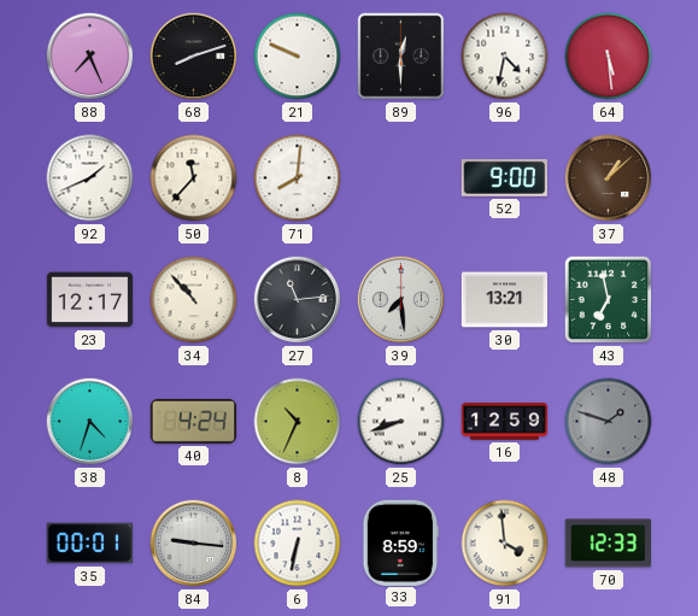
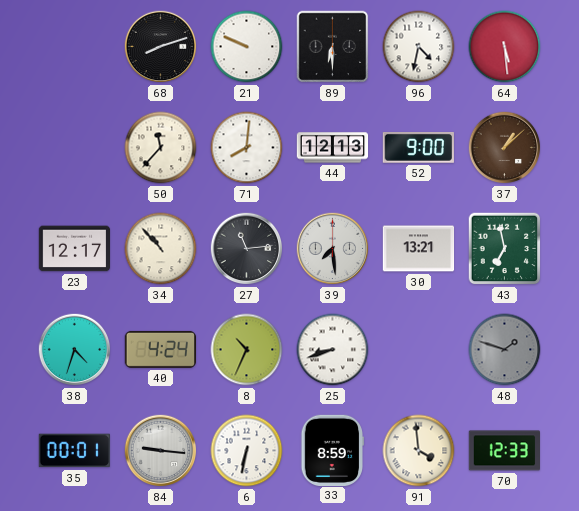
88: 7:26 -> none (90, 57)
89: 12:30 -> 6:30 (333, 47)
92: 1:41 -> none (90, 178)
44: none -> 12:13 (333, 148)
16: 12:59 -> none (505, 422)
